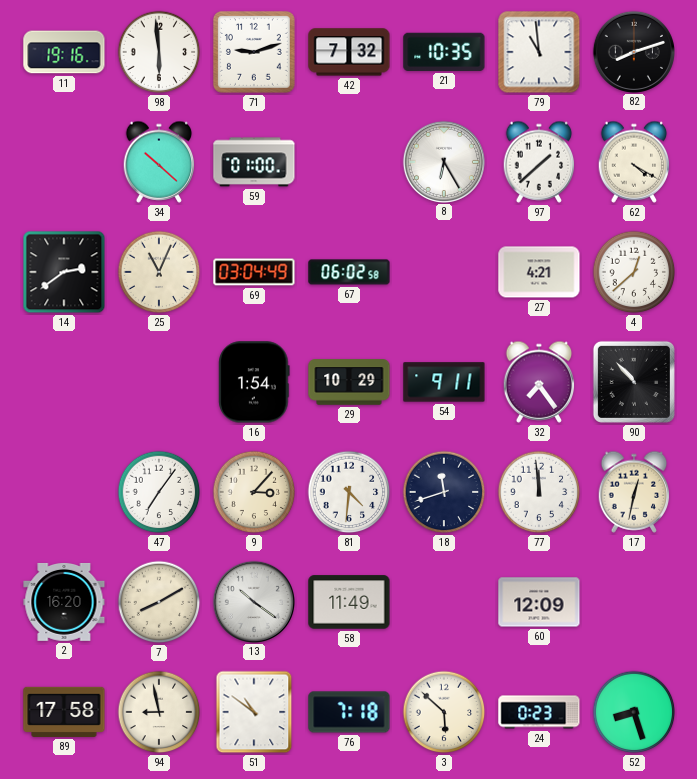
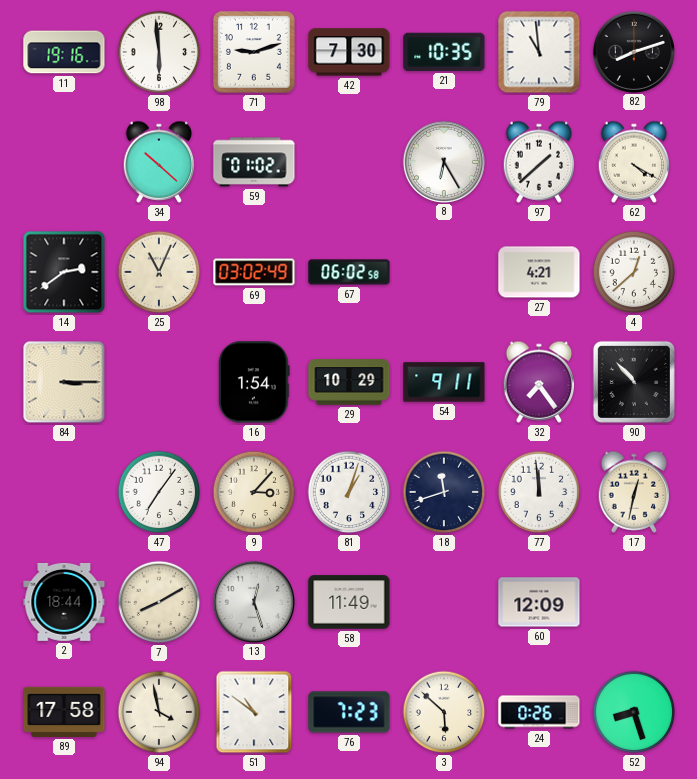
42: 7:32 -> 7:30 (349, 52)
59: 01:00 -> 01:02 (254, 162)
69: 03:04 -> 03:02 (254, 272)
84: none -> 3:15 (64, 382)
81: 4:31 -> 1:03 (349, 492)
2: 16:20 -> 18:44 (64, 602)
13: 10:21 -> 12:27 (253, 601)
94: 8:58 -> 3:58 (159, 712)
76: 7:18 -> 7:23 (349, 712)
24: 0:23 -> 0:26 (539, 712)
